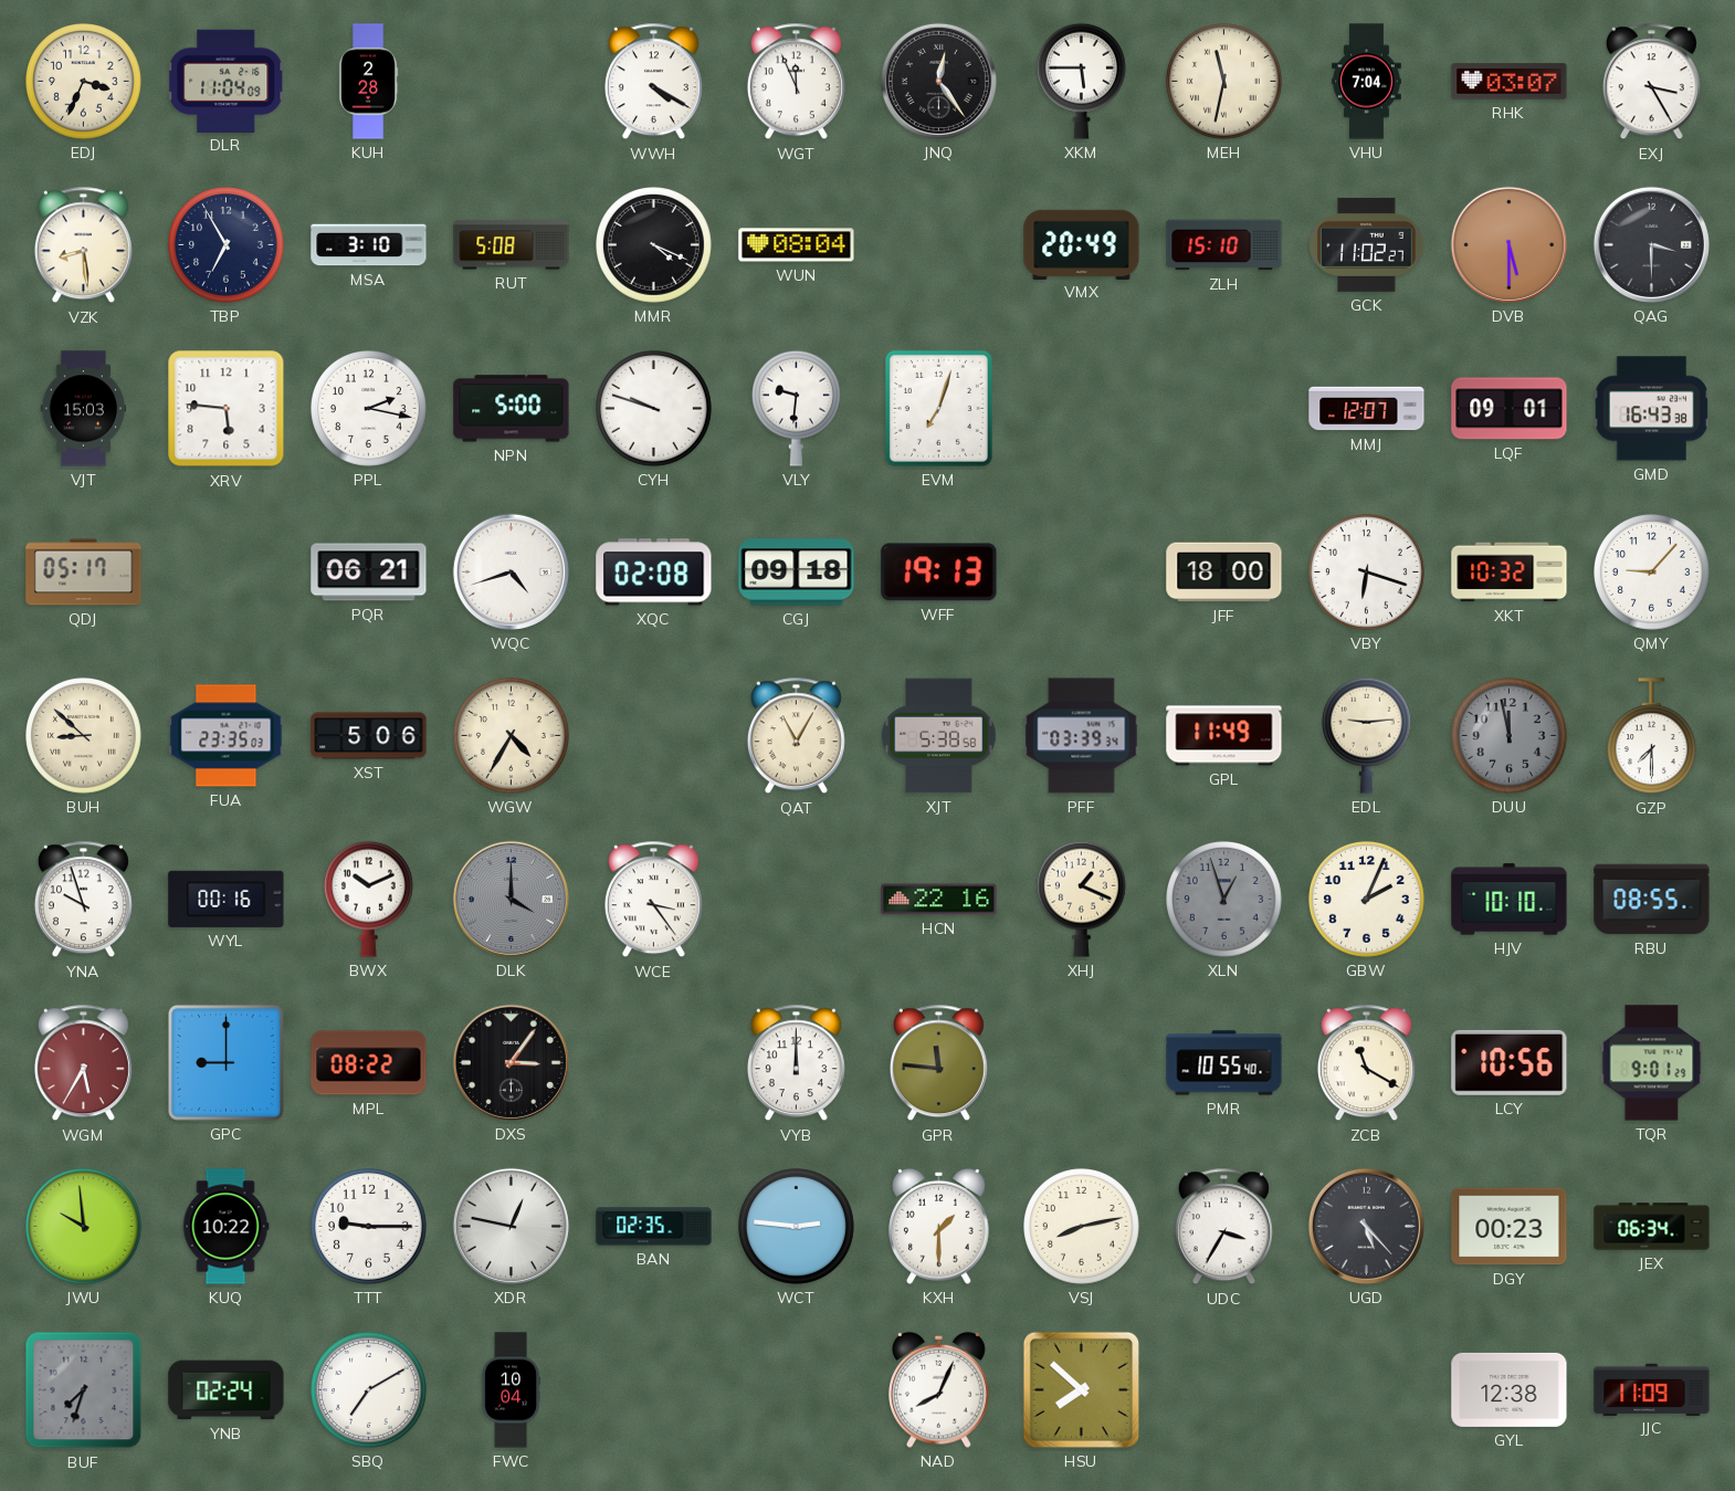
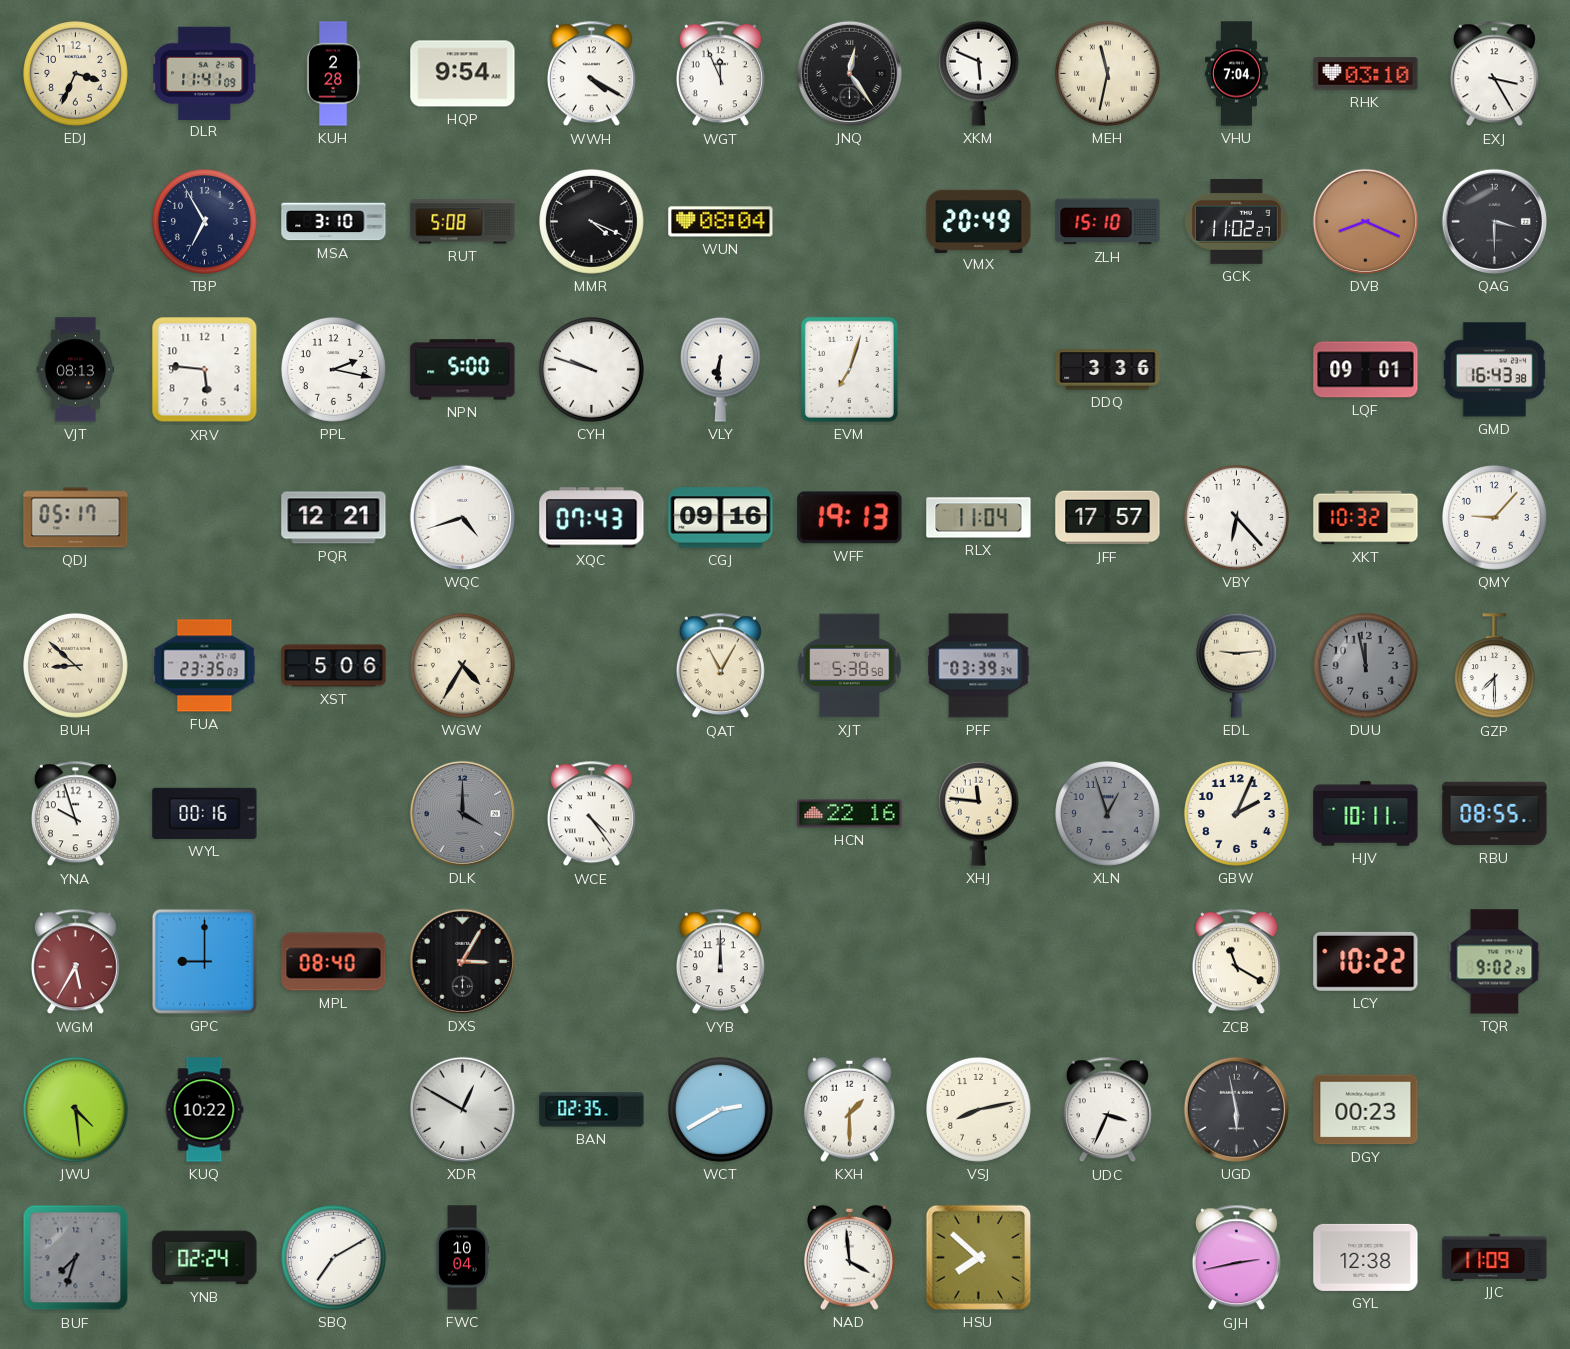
DLR: 11:04 -> 11:41 (205, 73)
HQP: none -> 9:54 (463, 74)
XKM: 5:45 -> 5:49 (978, 73)
RHK: 03:07 -> 03:10 (1366, 74)
VZK: 8:29 -> none (83, 245)
DVB: 5:30 -> 8:19 (1365, 221)
VJT: 15:03 -> 08:13 (76, 370)
VLY: 9:31 -> 6:31 (720, 369)
DDQ: none -> 3:36 (1108, 370)
MMJ: 12:07 -> none (1367, 409)
PQR: 06:21 -> 12:21 (334, 518)
XQC: 02:08 -> 07:43 (592, 518)
CGJ: 09:18 -> 09:16 (721, 518)
RLX: none -> 11:04 (979, 518)
JFF: 18:00 -> 17:57 (1108, 518)
VBY: 6:18 -> 6:23 (1237, 518)
GPL: 11:49 -> none (1224, 736)
BWX: 10:11 -> none (368, 899)
WCE: 3:24 -> 4:24 (591, 814)
XHJ: 1:19 -> 11:46 (978, 813)
HJV: 10:10 -> 10:11 (1366, 814)
MPL: 08:22 -> 08:40 (334, 962)
DXS: 3:06 -> 3:05 (462, 961)
GPR: 11:46 -> none (938, 1063)
PMR: 10:55 -> none (1224, 1063)
LCY: 10:56 -> 10:22 (1366, 961)
TQR: 9:01 -> 9:02 (1495, 962)
JWU: 9:59 -> 4:29 (76, 1110)
TTT: 9:15 -> none (369, 1227)
XDR: 12:47 -> 12:50 (462, 1109)
WCT: 2:46 -> 2:40 (721, 1110)
UDC: 3:35 -> 3:34 (1107, 1110)
UGD: 5:23 -> 5:58 (1236, 1109)
JEX: 06:34 -> none (1652, 1227)
NAD: 8:04 -> 3:59 (850, 1257)
GJH: none -> 2:43 (1236, 1258)
